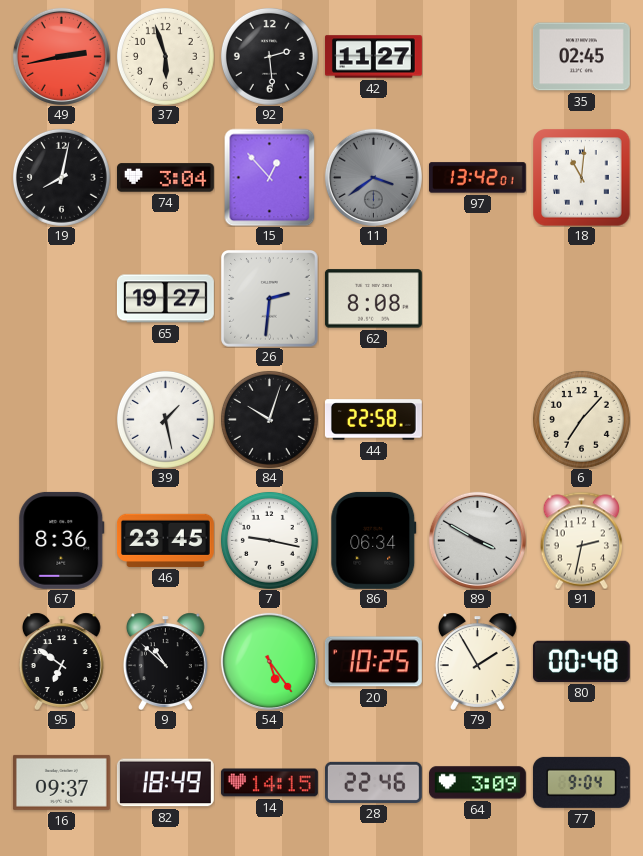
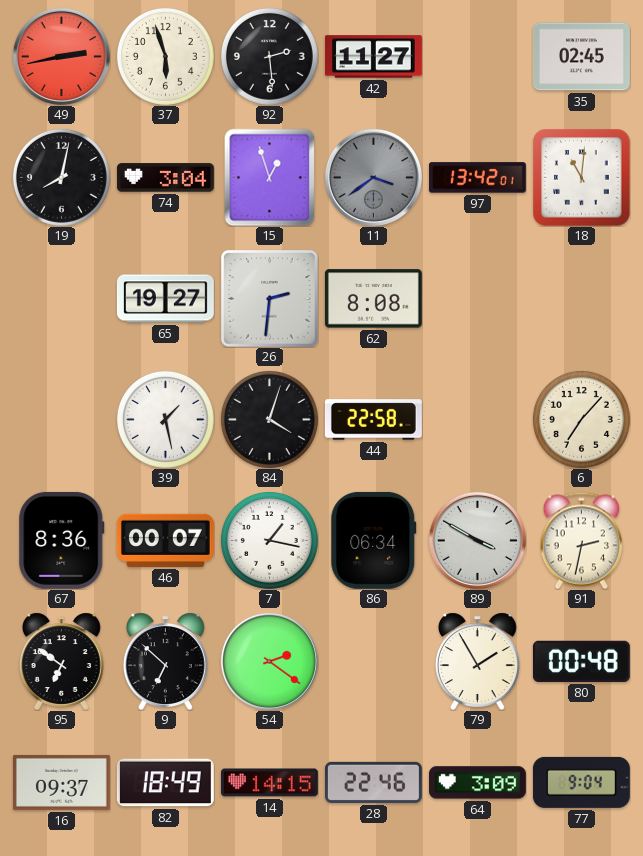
15: 12:53 -> 12:57 (270, 177)
84: 10:03 -> 4:03 (269, 419)
46: 23:45 -> 00:07 (165, 540)
7: 9:17 -> 1:17 (269, 540)
9: 10:52 -> 6:52 (165, 661)
54: 5:24 -> 2:21 (269, 661)
20: 10:25 -> none (373, 662)
